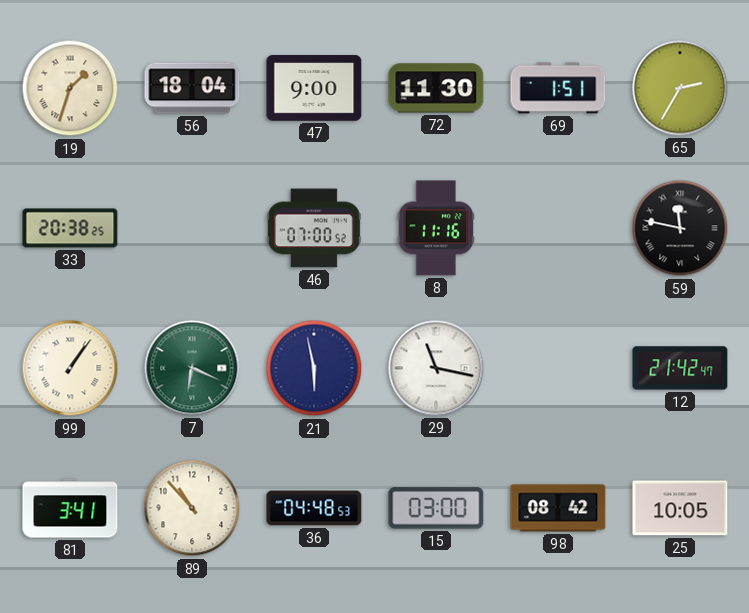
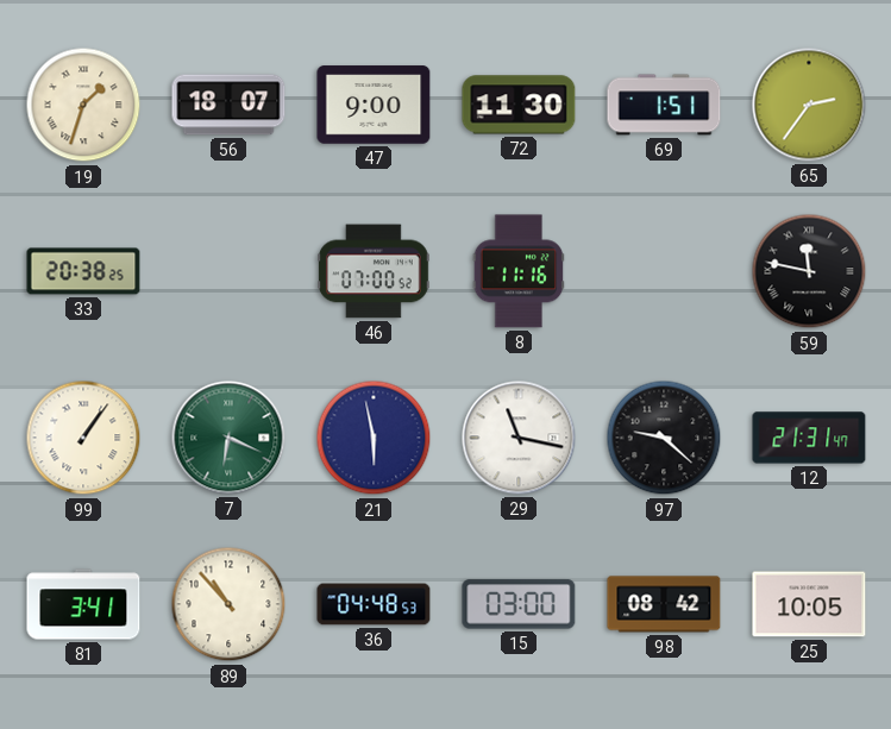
56: 18:04 -> 18:07 (228, 105)
65: 2:35 -> 2:36 (809, 105)
97: none -> 9:22 (664, 438)
12: 21:42 -> 21:31 (809, 438)
